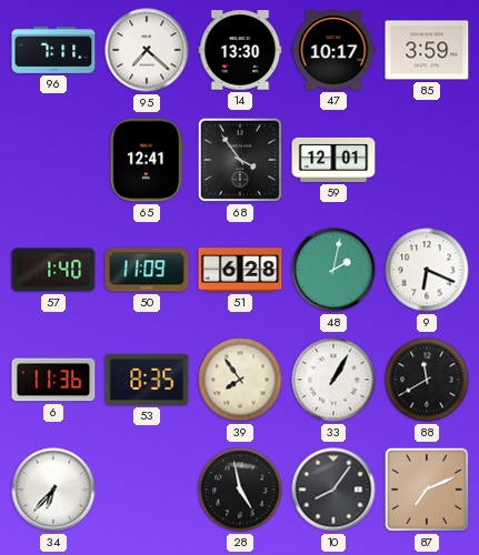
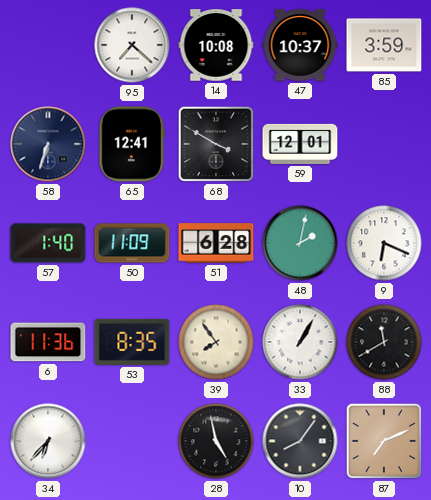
96: 7:11 -> none (53, 50)
14: 13:30 -> 10:08 (216, 45)
47: 10:17 -> 10:37 (300, 45)
58: none -> 6:33 (48, 144)
68: 3:54 -> 3:50 (216, 144)
